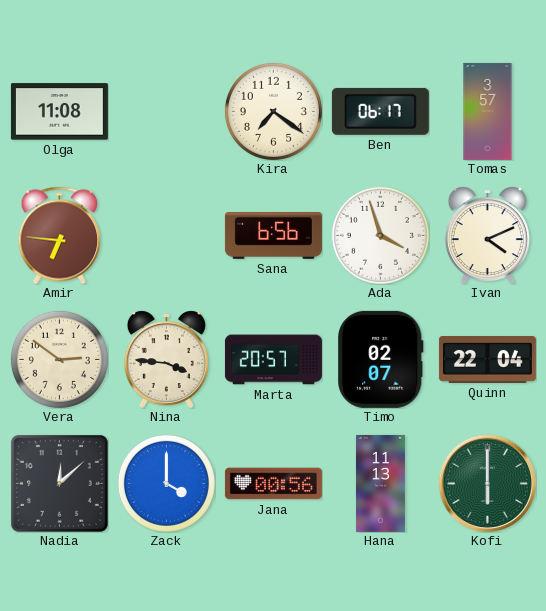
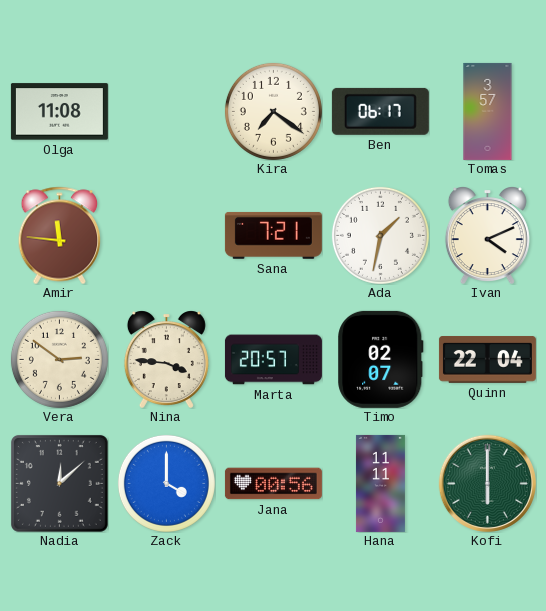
Amir: 6:46 -> 11:46 (60, 235)
Sana: 6:56 -> 7:21 (273, 235)
Ada: 3:57 -> 1:32 (380, 235)
Hana: 11:13 -> 11:11 (380, 483)
